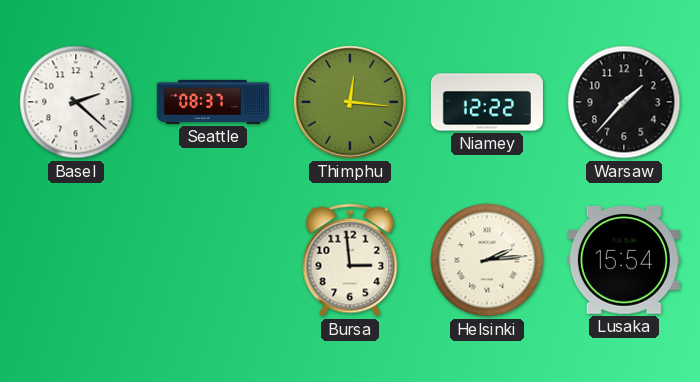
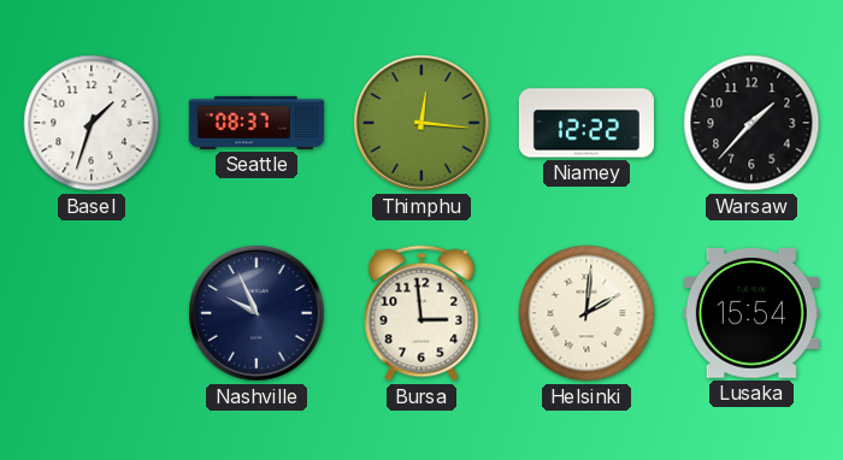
Basel: 2:22 -> 1:33 (92, 123)
Nashville: none -> 9:56 (257, 313)
Helsinki: 2:14 -> 2:01 (586, 313)
